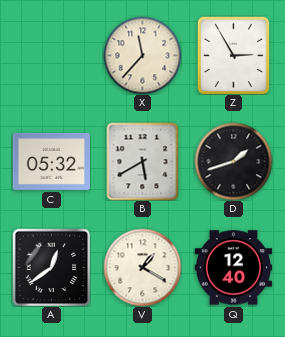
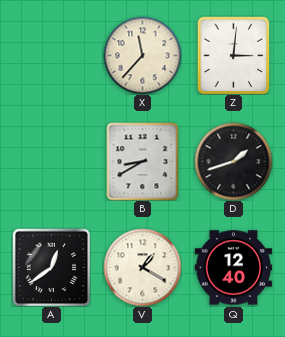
Z: 2:55 -> 3:01 (234, 55)
C: 05:32 -> none (51, 161)
B: 5:40 -> 8:40 (143, 161)
